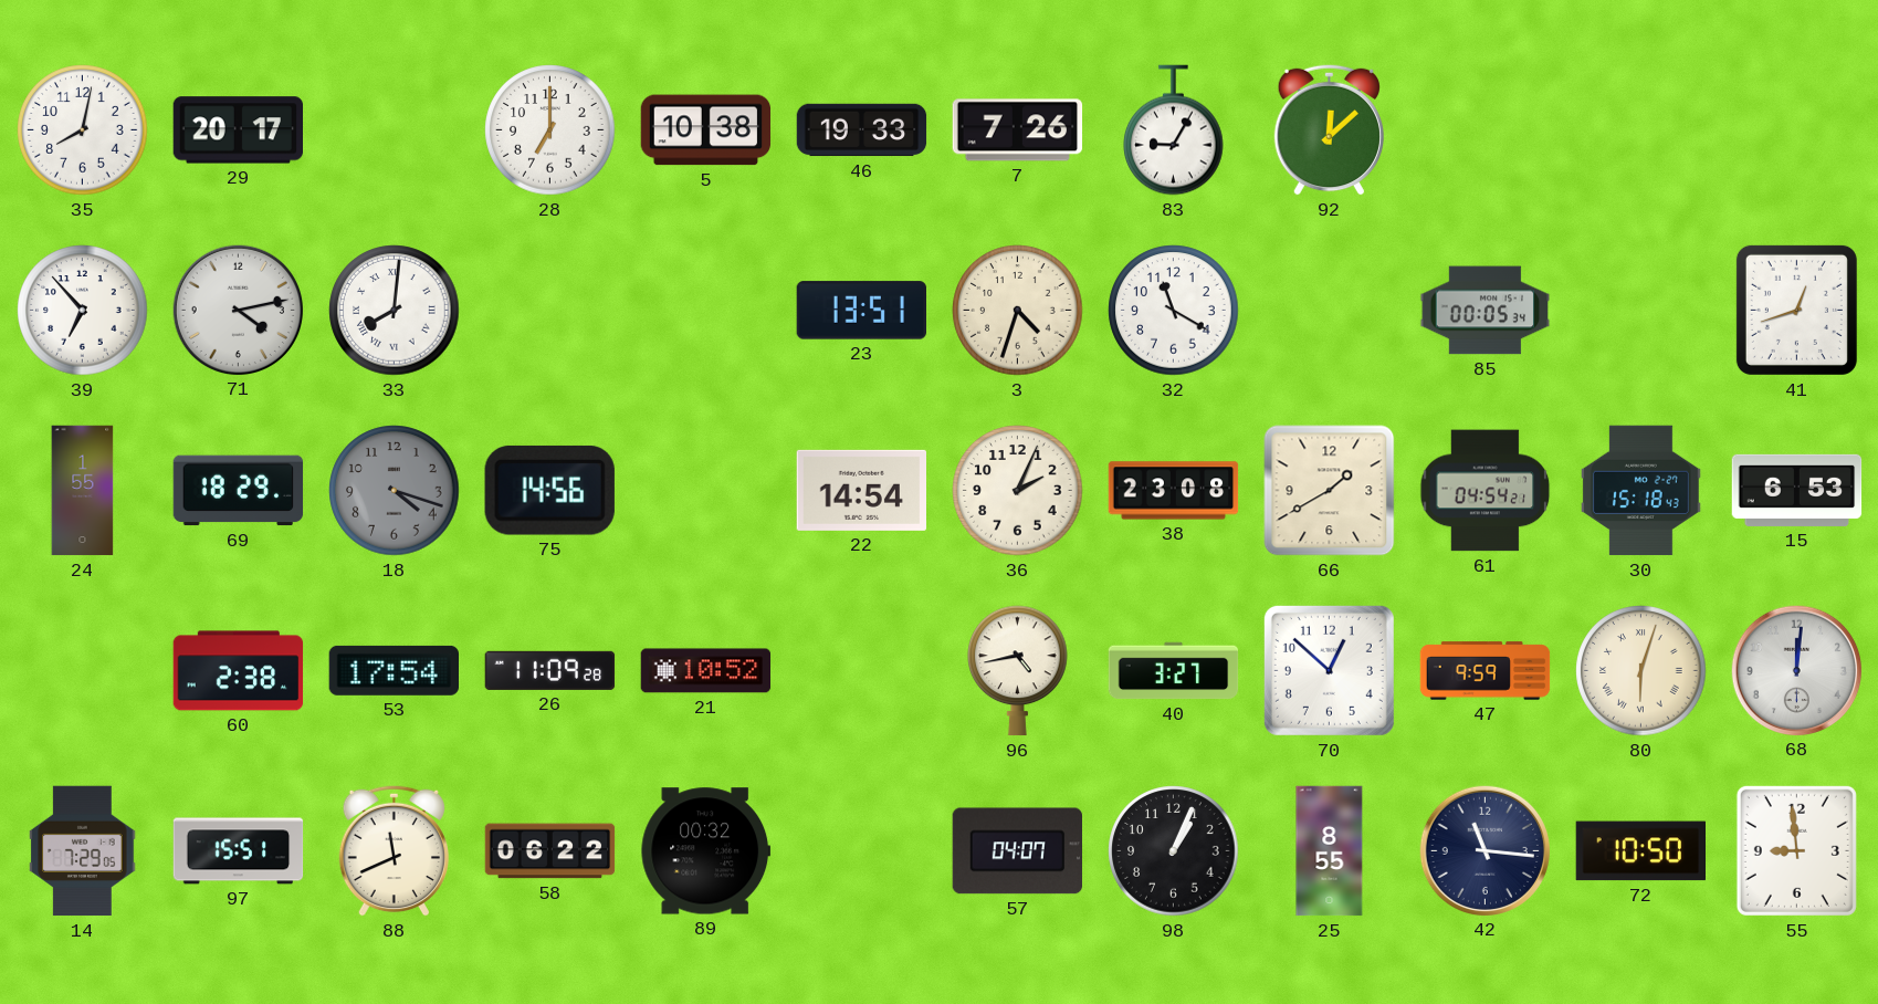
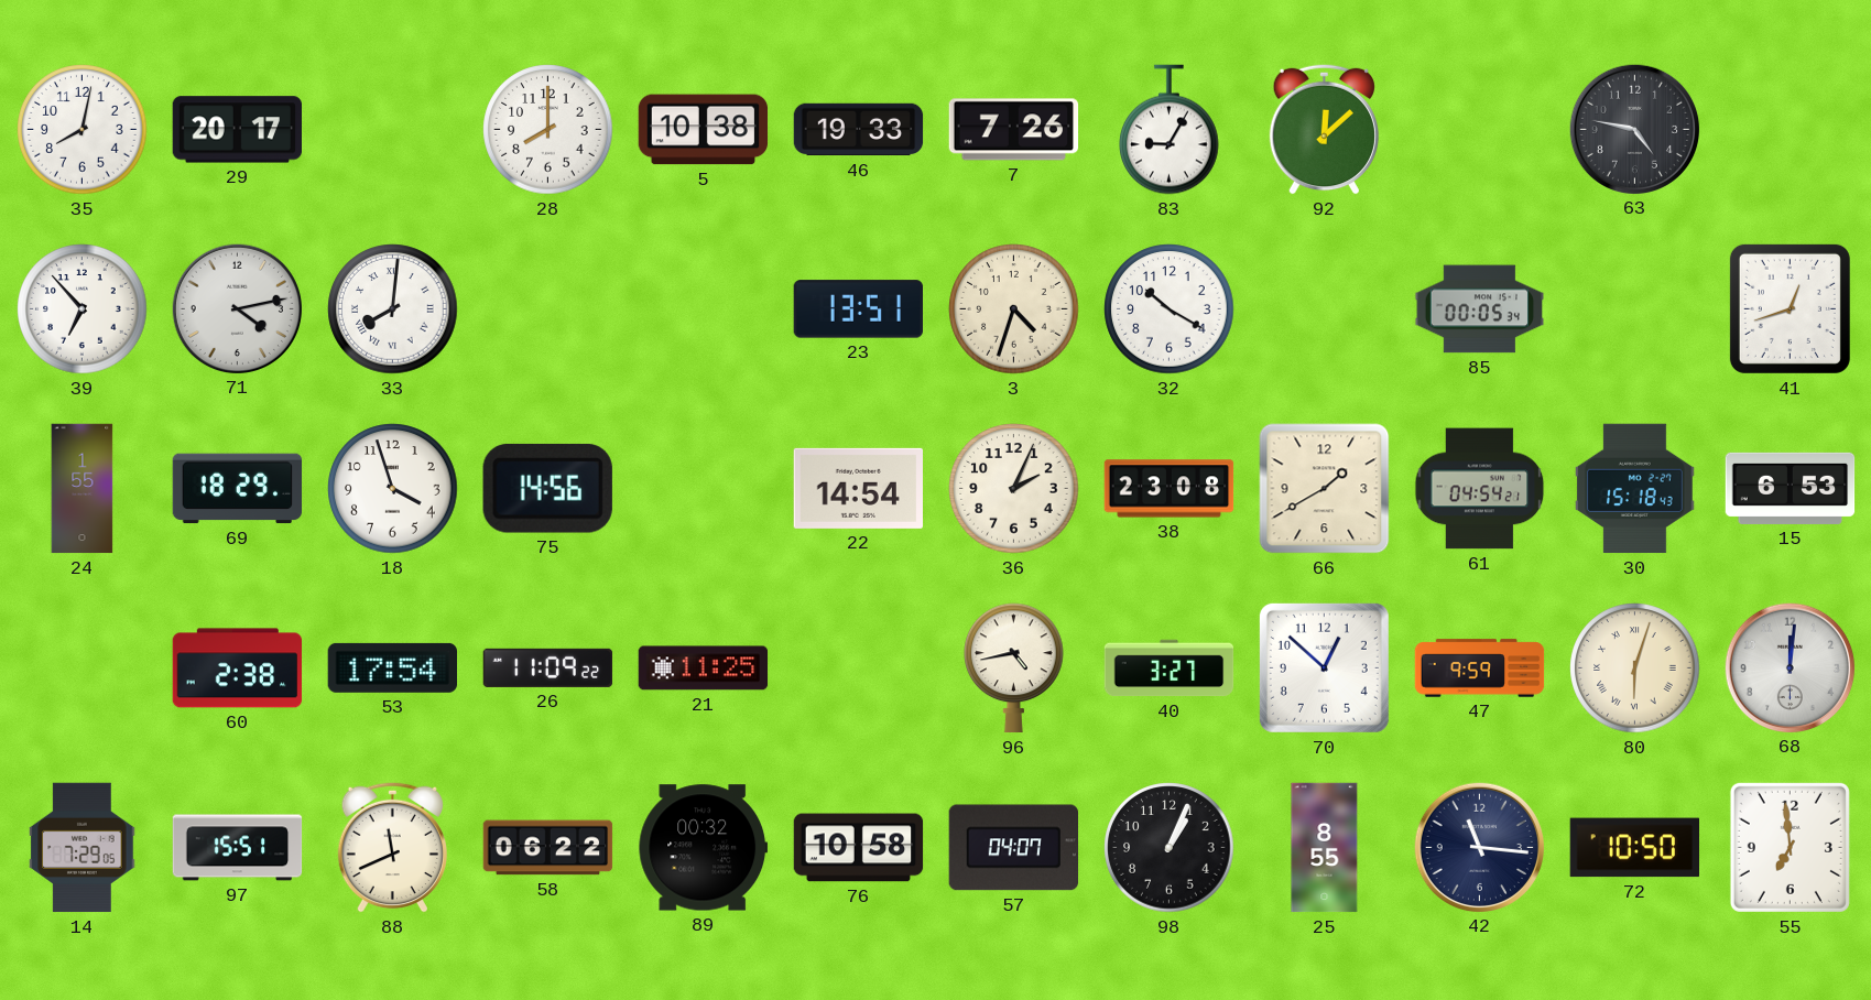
28: 7:00 -> 8:00 (548, 130)
63: none -> 4:47 (1634, 129)
32: 11:20 -> 10:20 (1170, 309)
18: 4:18 -> 3:57 (393, 489)
18 dial: grey -> white (393, 489)
26: 11:09:28 -> 11:09:22 (548, 667)
21: 10:52 -> 11:25 (704, 669)
76: none -> 10:58 (859, 848)
55: 8:59 -> 6:59 (1790, 847)
